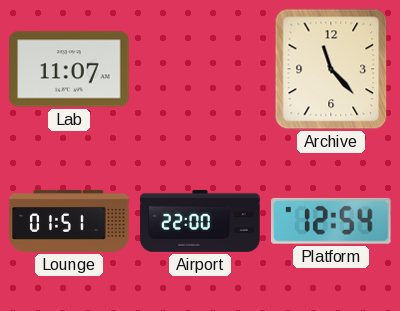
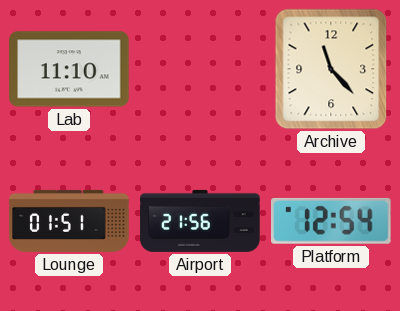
Lab: 11:07 -> 11:10 (69, 69)
Airport: 22:00 -> 21:56 (200, 221)
